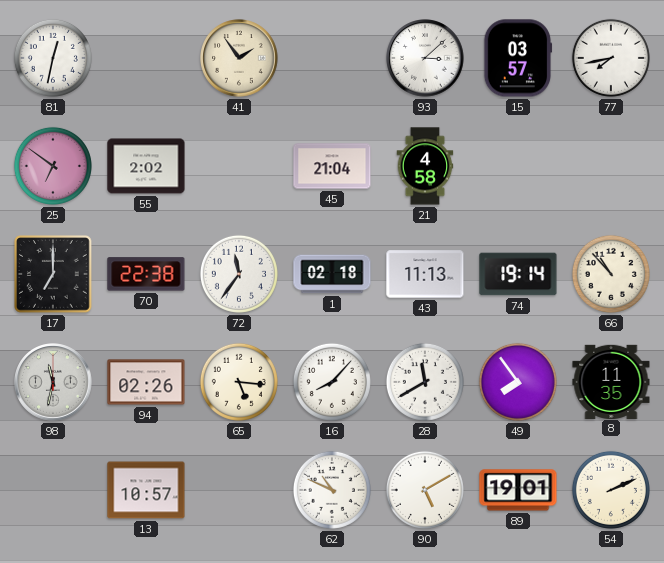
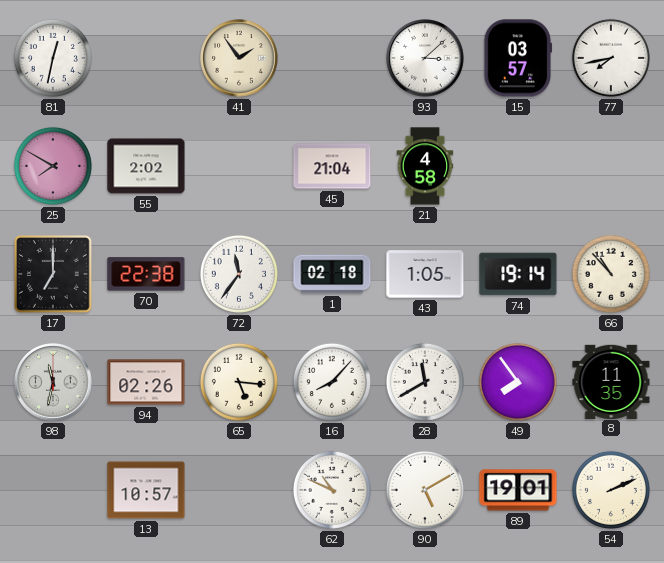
25: 6:51 -> 7:50 (53, 166)
43: 11:13 -> 1:05 (425, 274)
